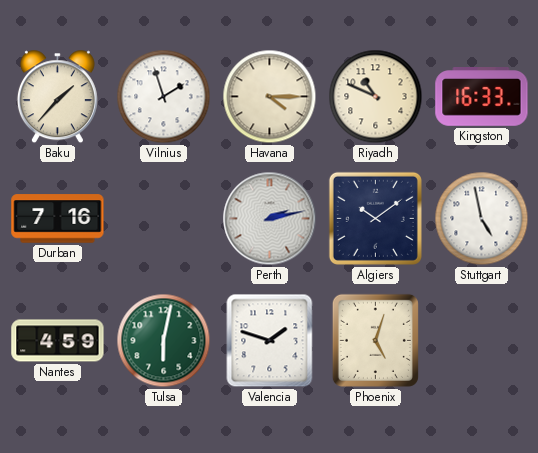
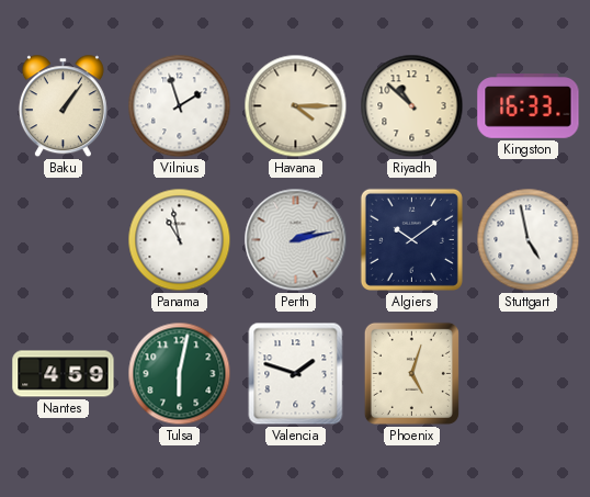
Baku: 1:37 -> 1:06 (63, 106)
Riyadh: 10:49 -> 10:52 (412, 106)
Durban: 7:16 -> none (58, 219)
Panama: none -> 10:58 (180, 240)
